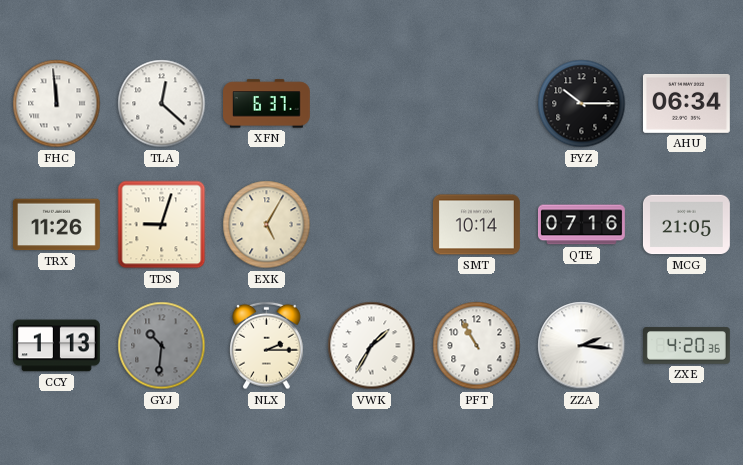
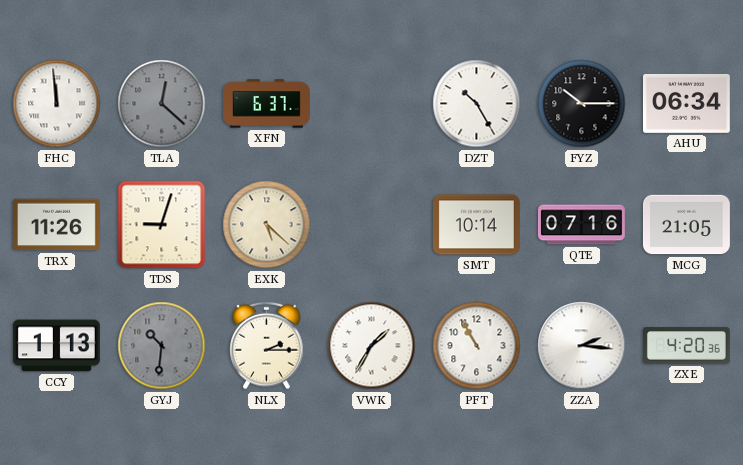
TLA dial: white -> grey (162, 104)
DZT: none -> 10:25 (477, 104)
EXK: 5:05 -> 5:22 (267, 225)
